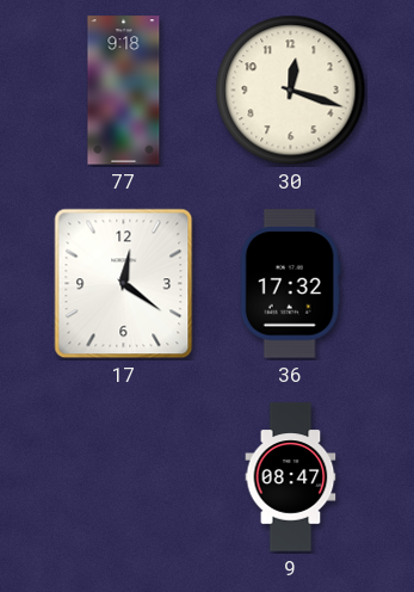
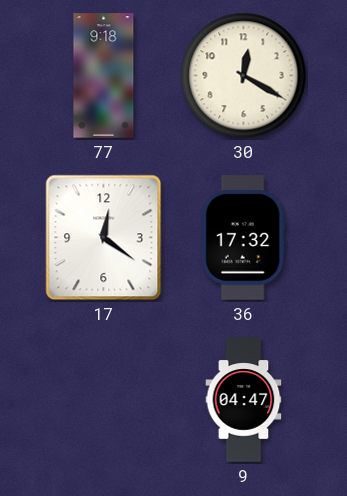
30: 12:18 -> 12:20 (244, 76)
9: 08:47 -> 04:47 (244, 400)
